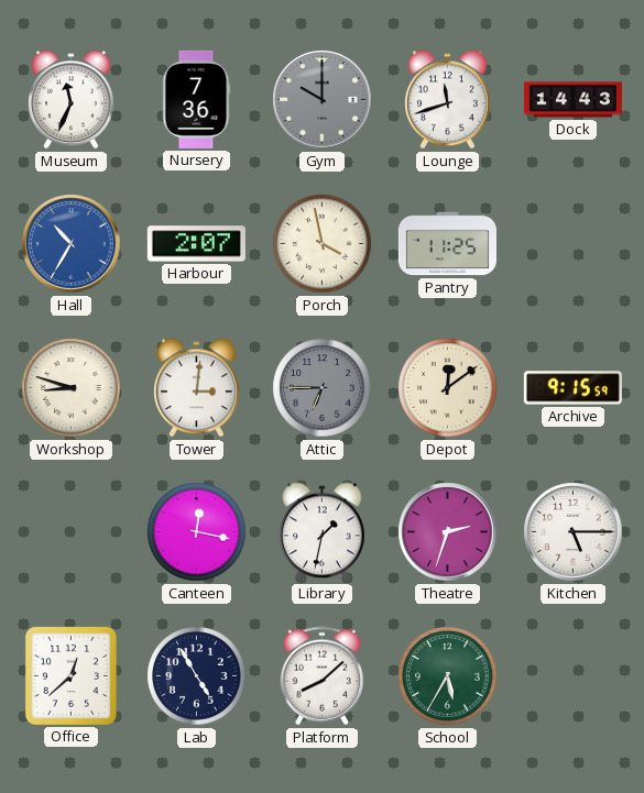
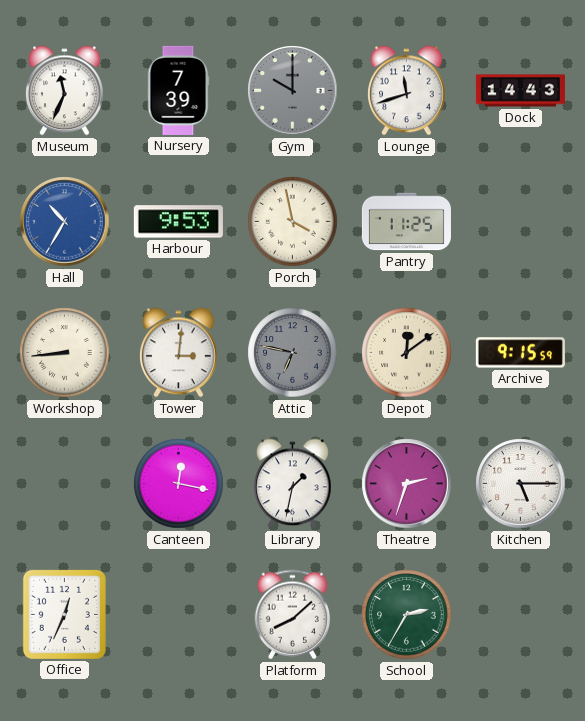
Nursery: 7:36 -> 7:39 (178, 90)
Harbour: 2:07 -> 9:53 (178, 222)
Workshop: 8:48 -> 8:44 (65, 353)
Attic: 6:45 -> 6:47 (293, 353)
Office: 12:38 -> 12:34 (64, 614)
Lab: 4:55 -> none (197, 676)
School: 5:35 -> 2:35 (407, 615)
